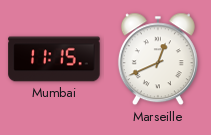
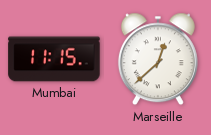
Marseille: 12:41 -> 12:38 (158, 59)
